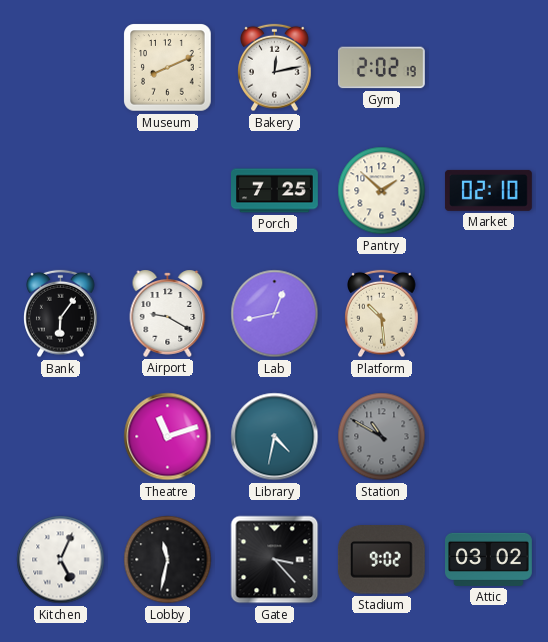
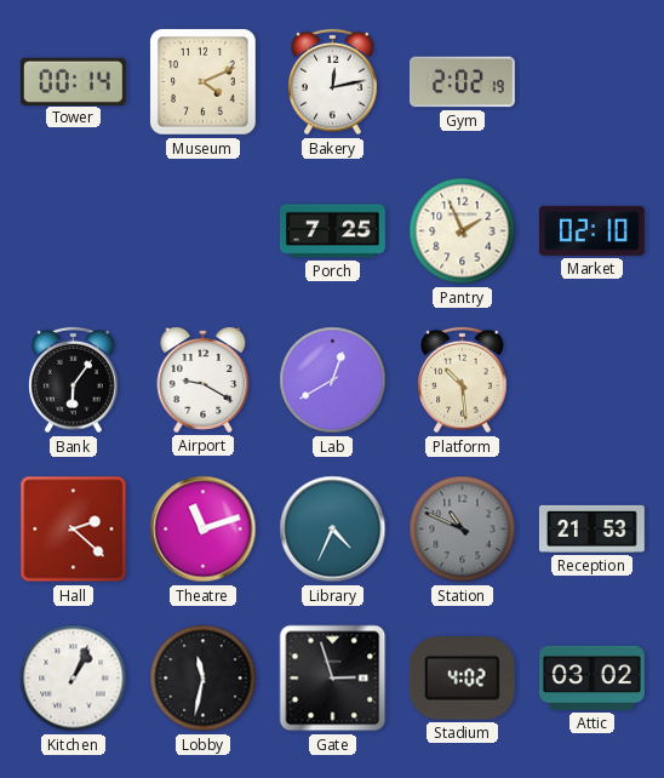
Tower: none -> 00:14 (73, 81)
Museum: 8:11 -> 4:11 (204, 82)
Pantry: 1:52 -> 1:56 (463, 231)
Lab: 12:43 -> 12:40 (333, 381)
Hall: none -> 2:22 (74, 530)
Library: 4:32 -> 4:34 (333, 530)
Station: 10:50 -> 10:49 (463, 530)
Reception: none -> 21:53 (591, 528)
Kitchen: 5:04 -> 1:04 (74, 679)
Gate: 3:23 -> 2:57 (333, 679)
Stadium: 9:02 -> 4:02 (462, 679)
